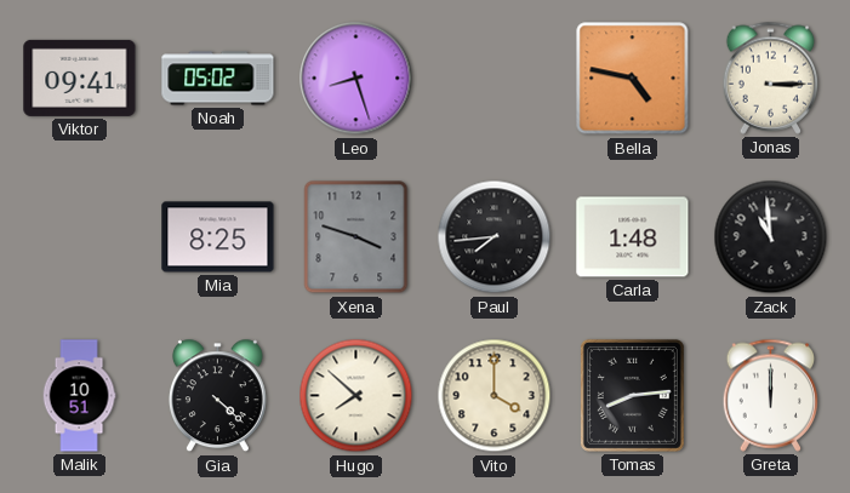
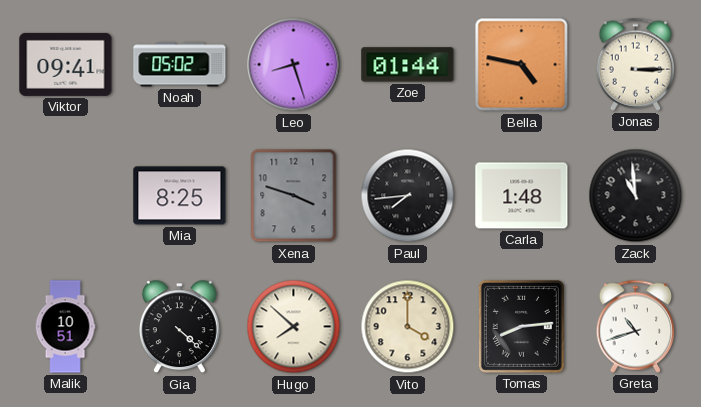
Zoe: none -> 01:44 (408, 65)
Greta: 12:00 -> 10:42 (636, 326)
